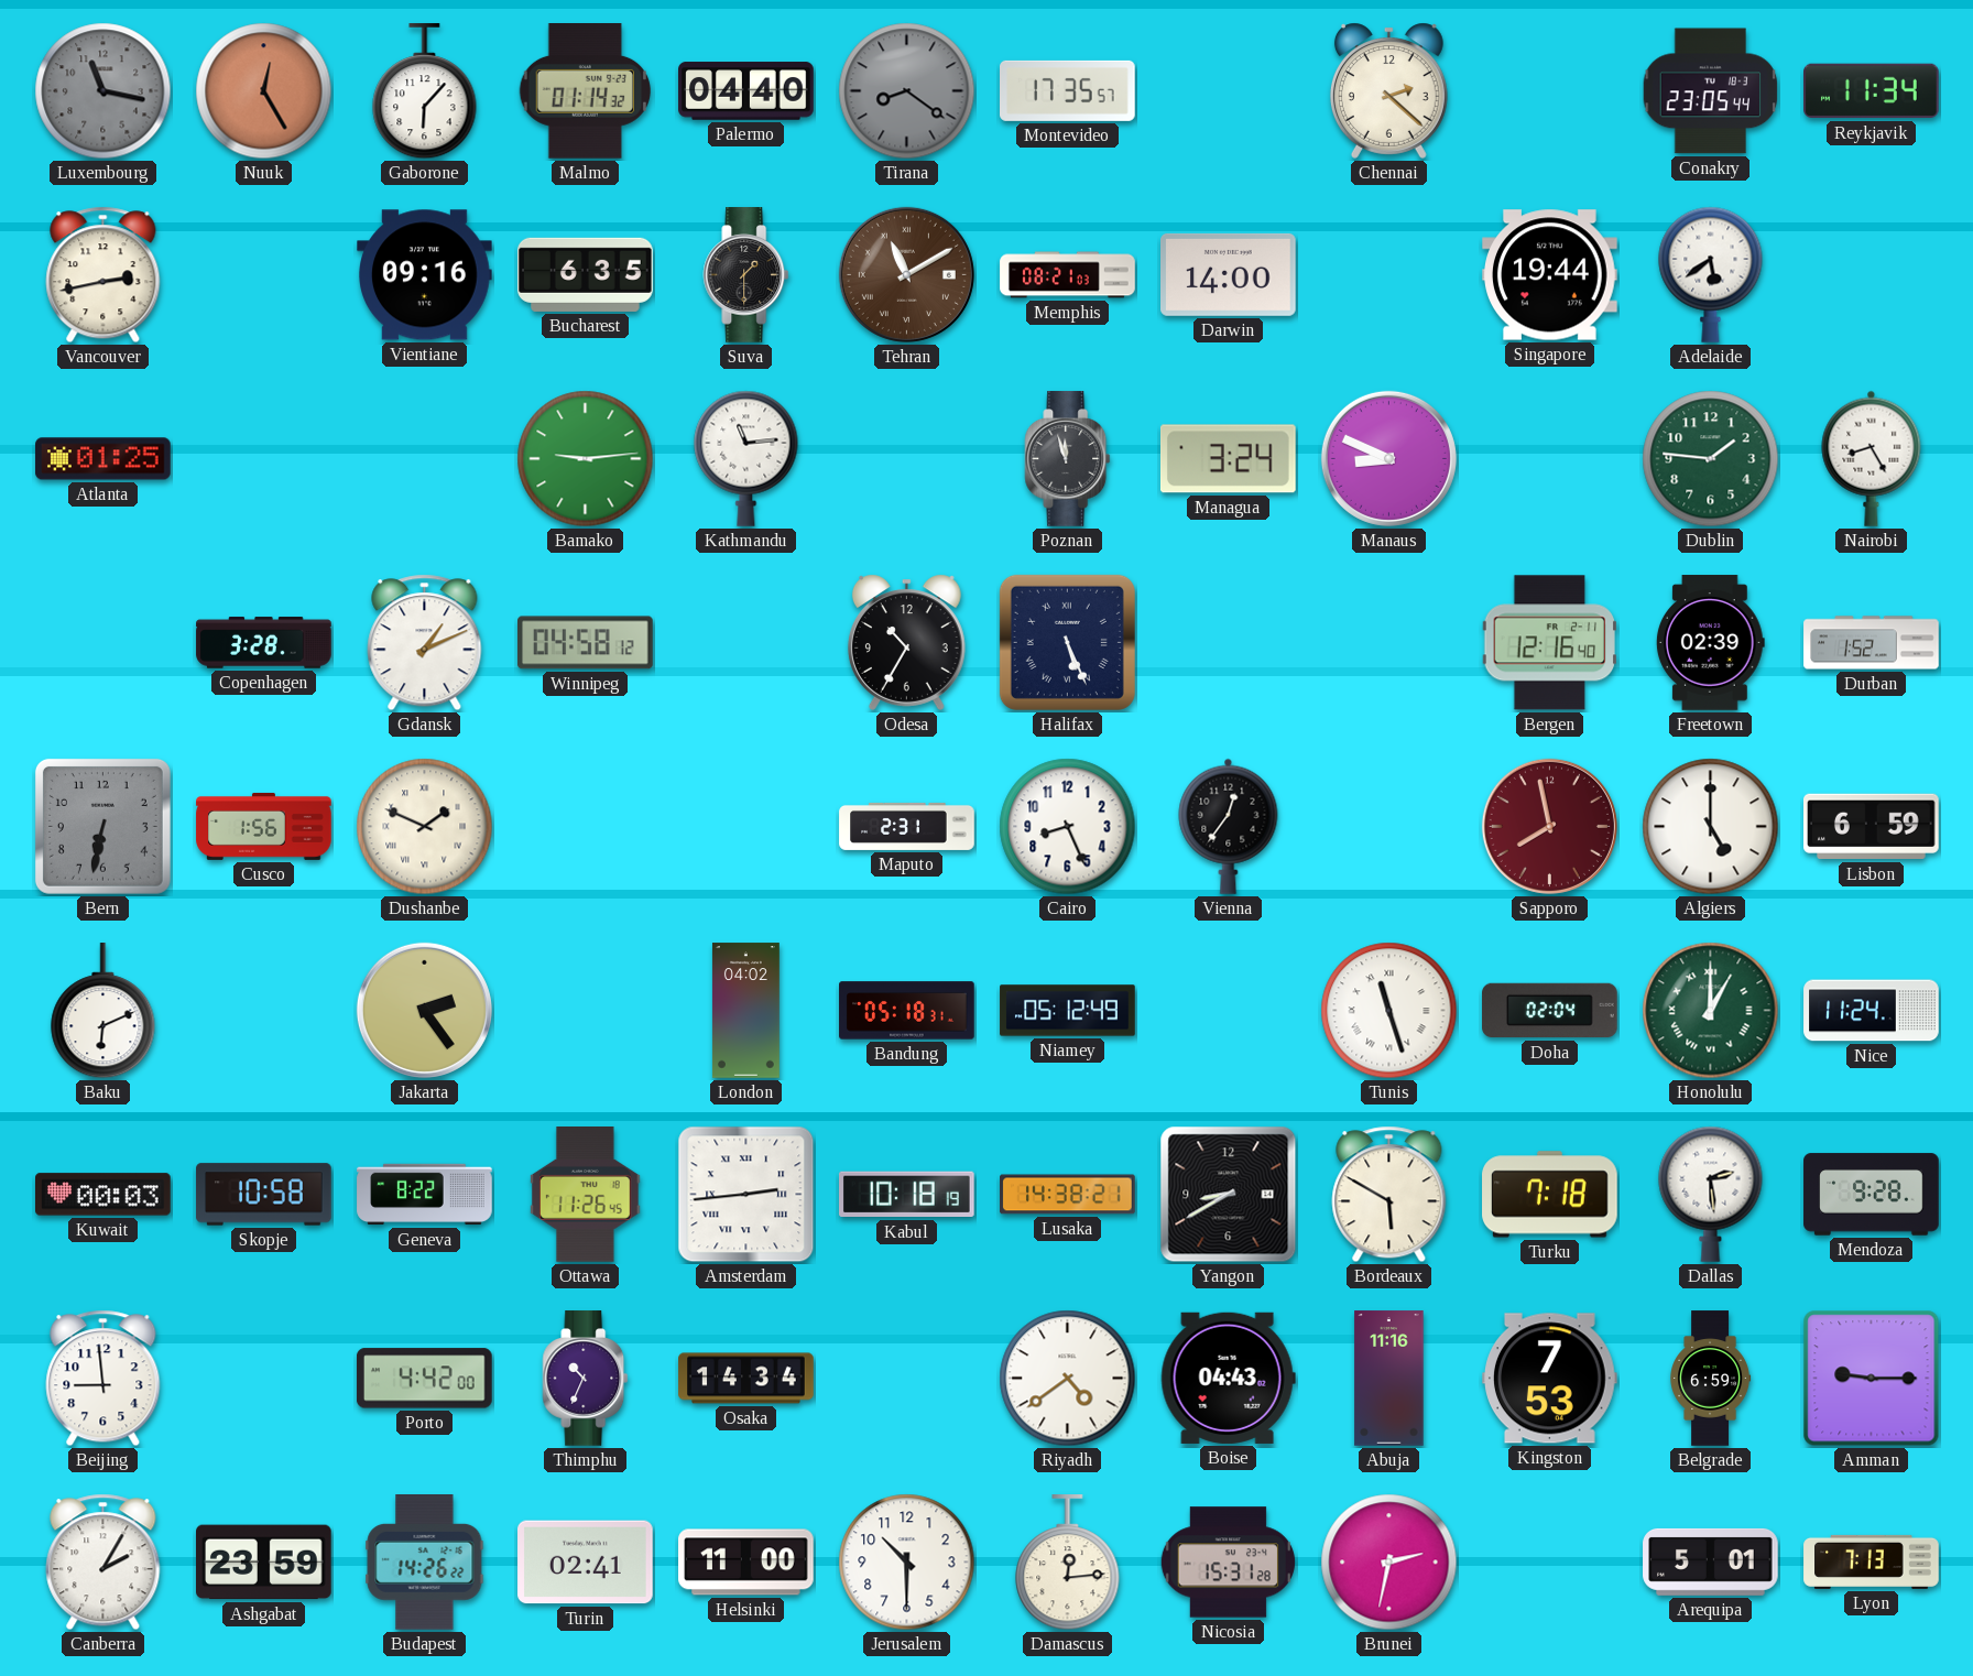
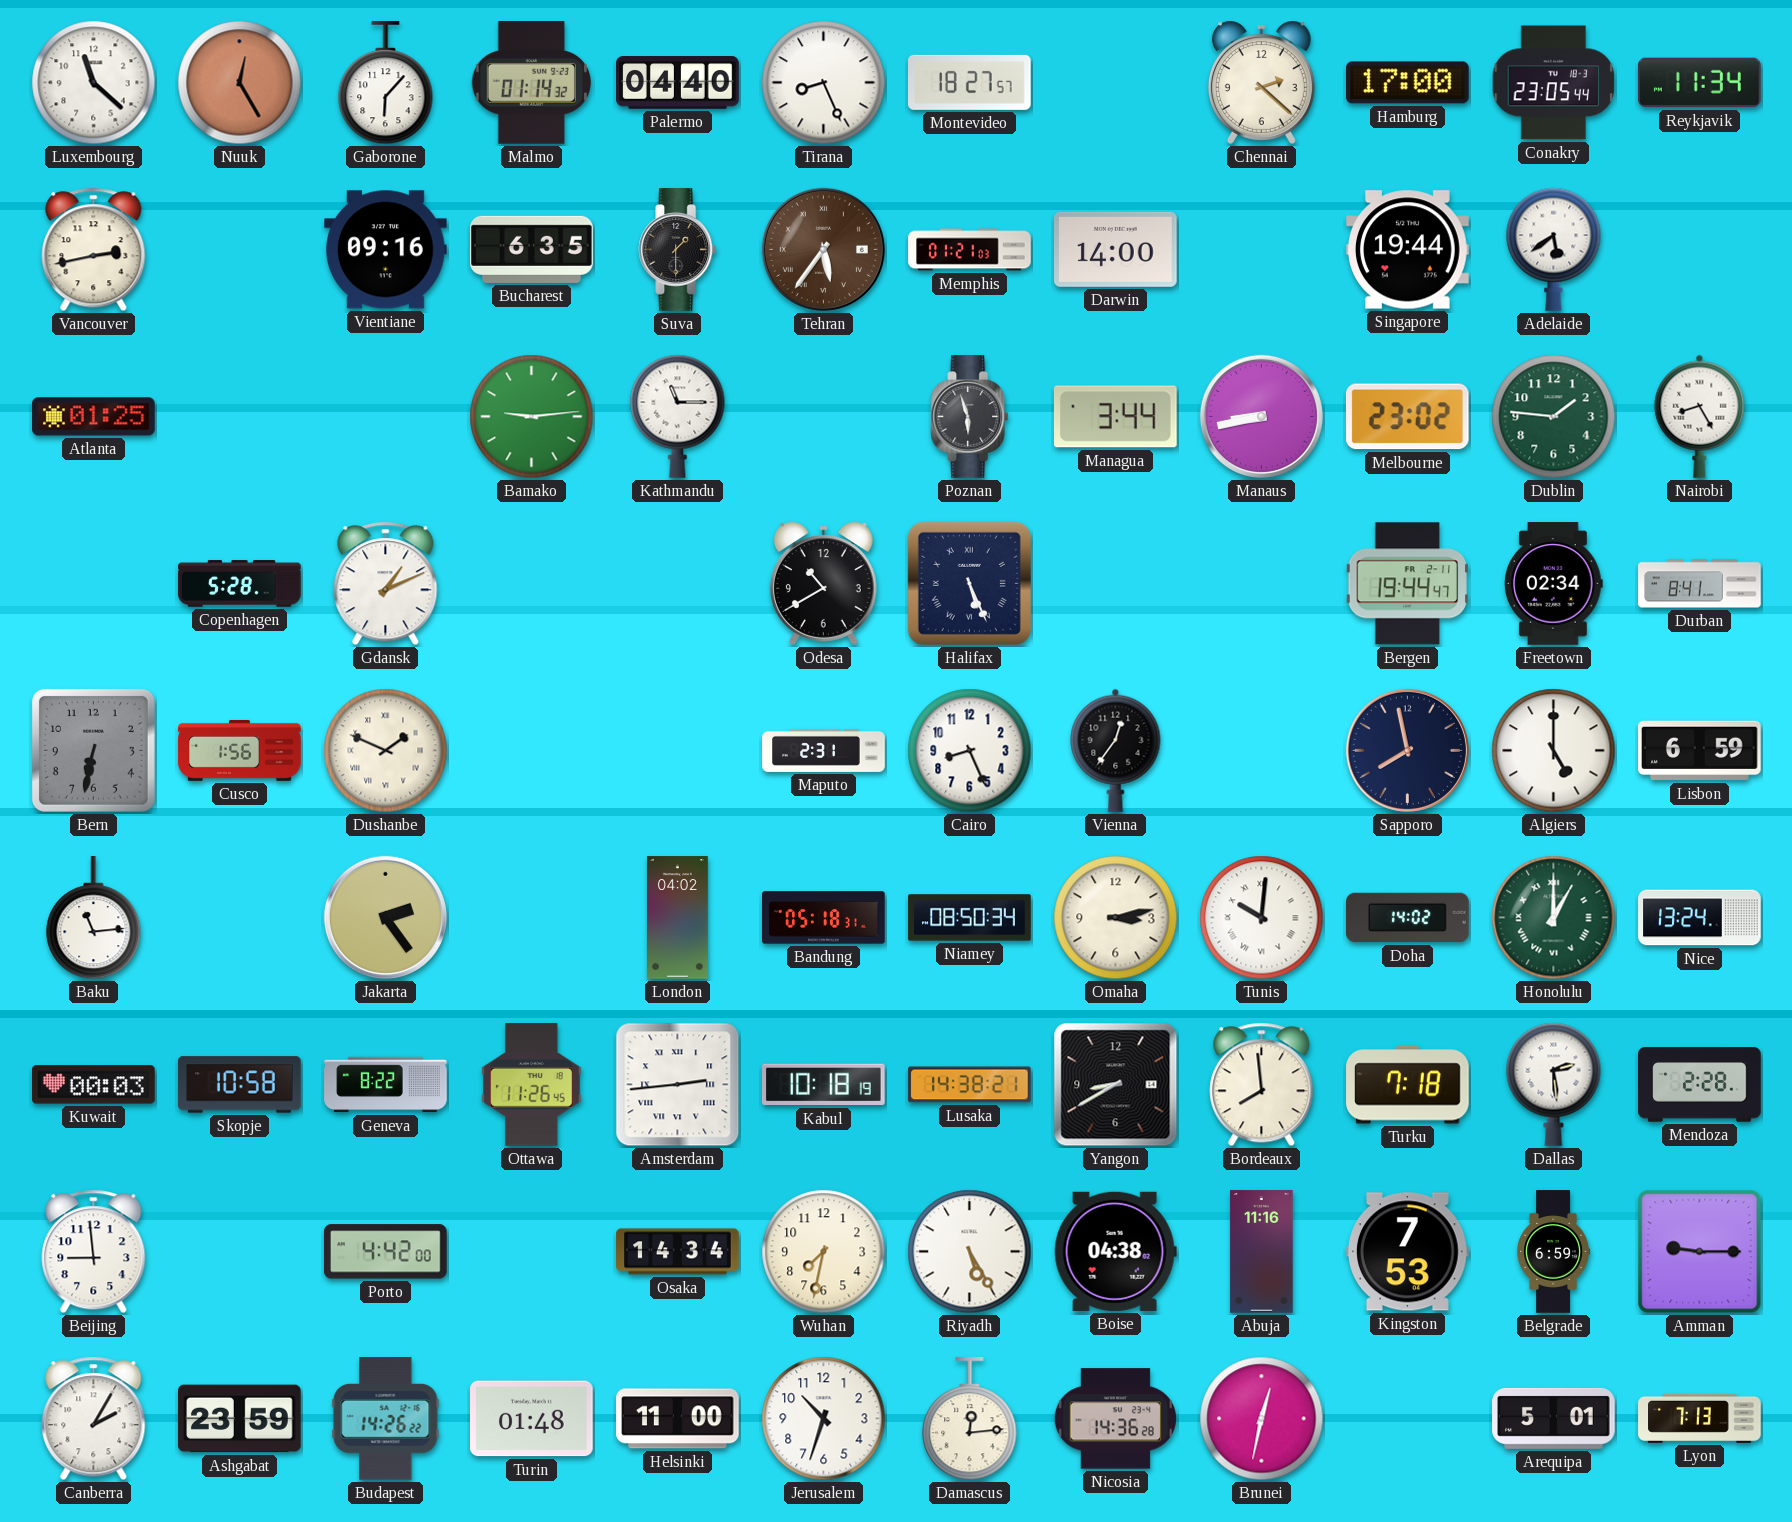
Luxembourg: 11:17 -> 11:22 (94, 83)
Luxembourg dial: grey -> white (94, 83)
Tirana: 8:21 -> 8:26 (824, 83)
Tirana dial: grey -> white (824, 83)
Montevideo: 17:35 -> 18:27 (970, 82)
Hamburg: none -> 17:00 (1408, 83)
Tehran: 11:10 -> 5:36 (823, 249)
Memphis: 08:21 -> 01:21 (970, 250)
Kathmandu: 11:14 -> 11:15 (678, 416)
Poznan: 11:57 -> 5:57 (970, 417)
Managua: 3:24 -> 3:44 (1115, 417)
Manaus: 8:49 -> 8:43 (1261, 416)
Melbourne: none -> 23:02 (1407, 417)
Copenhagen: 3:28 -> 5:28 (240, 584)
Winnipeg: 04:58 -> none (586, 643)
Odesa: 10:35 -> 10:40 (823, 583)
Bergen: 12:16 -> 19:44 (1407, 584)
Freetown: 02:39 -> 02:34 (1554, 584)
Durban: 1:52 -> 8:41 (1700, 584)
Sapporo dial: burgundy -> navy (1407, 750)
Baku: 6:11 -> 11:14 (94, 918)
Niamey: 05:12 -> 08:50 (970, 918)
Omaha: none -> 3:13 (1116, 918)
Tunis: 11:27 -> 10:01 (1262, 918)
Doha: 02:04 -> 14:02 (1408, 918)
Nice: 11:24 -> 13:24 (1700, 918)
Bordeaux: 5:50 -> 7:59 (1262, 1085)
Mendoza: 9:28 -> 2:28 (1700, 1085)
Thimphu: 10:34 -> none (586, 1379)
Wuhan: none -> 7:32 (824, 1252)
Riyadh: 4:39 -> 5:25 (970, 1252)
Boise: 04:43 -> 04:38 (1115, 1251)
Turin: 02:41 -> 01:48 (532, 1419)
Jerusalem: 10:30 -> 10:33 (824, 1419)
Nicosia: 15:31 -> 14:36 (1115, 1419)
Brunei: 2:32 -> 12:32 (1262, 1419)
